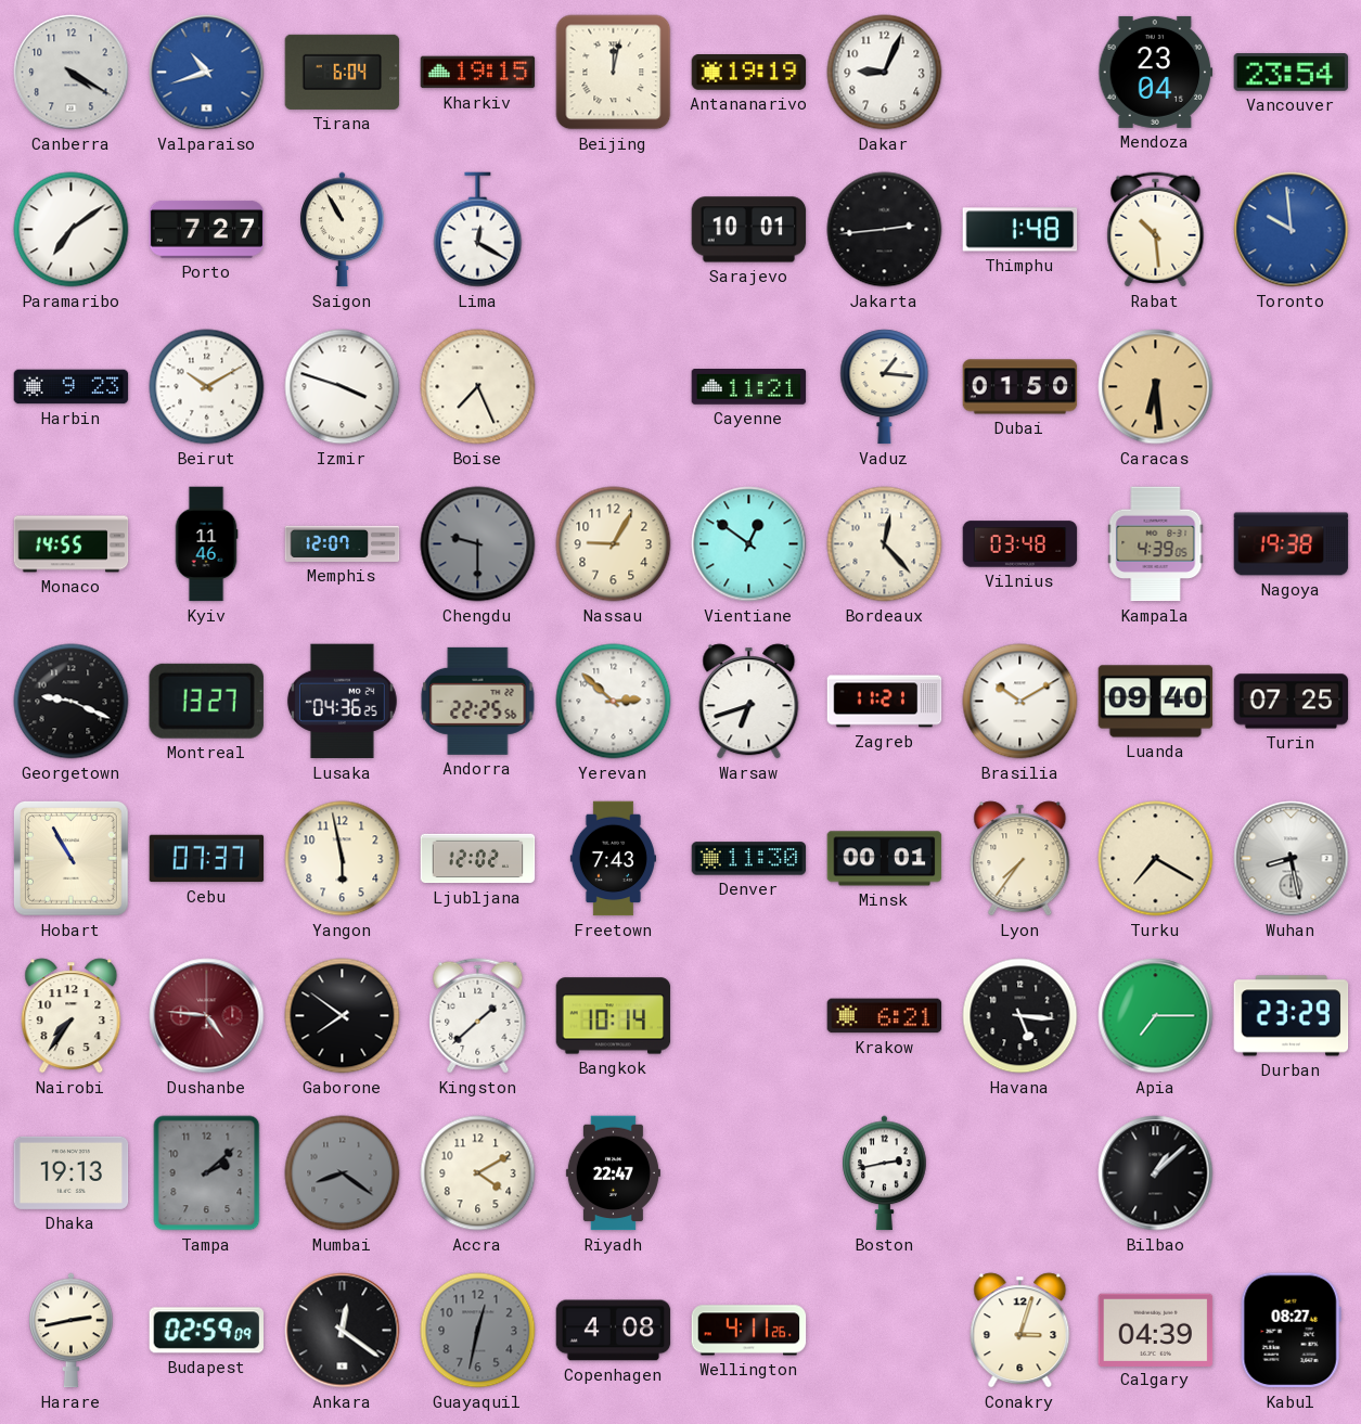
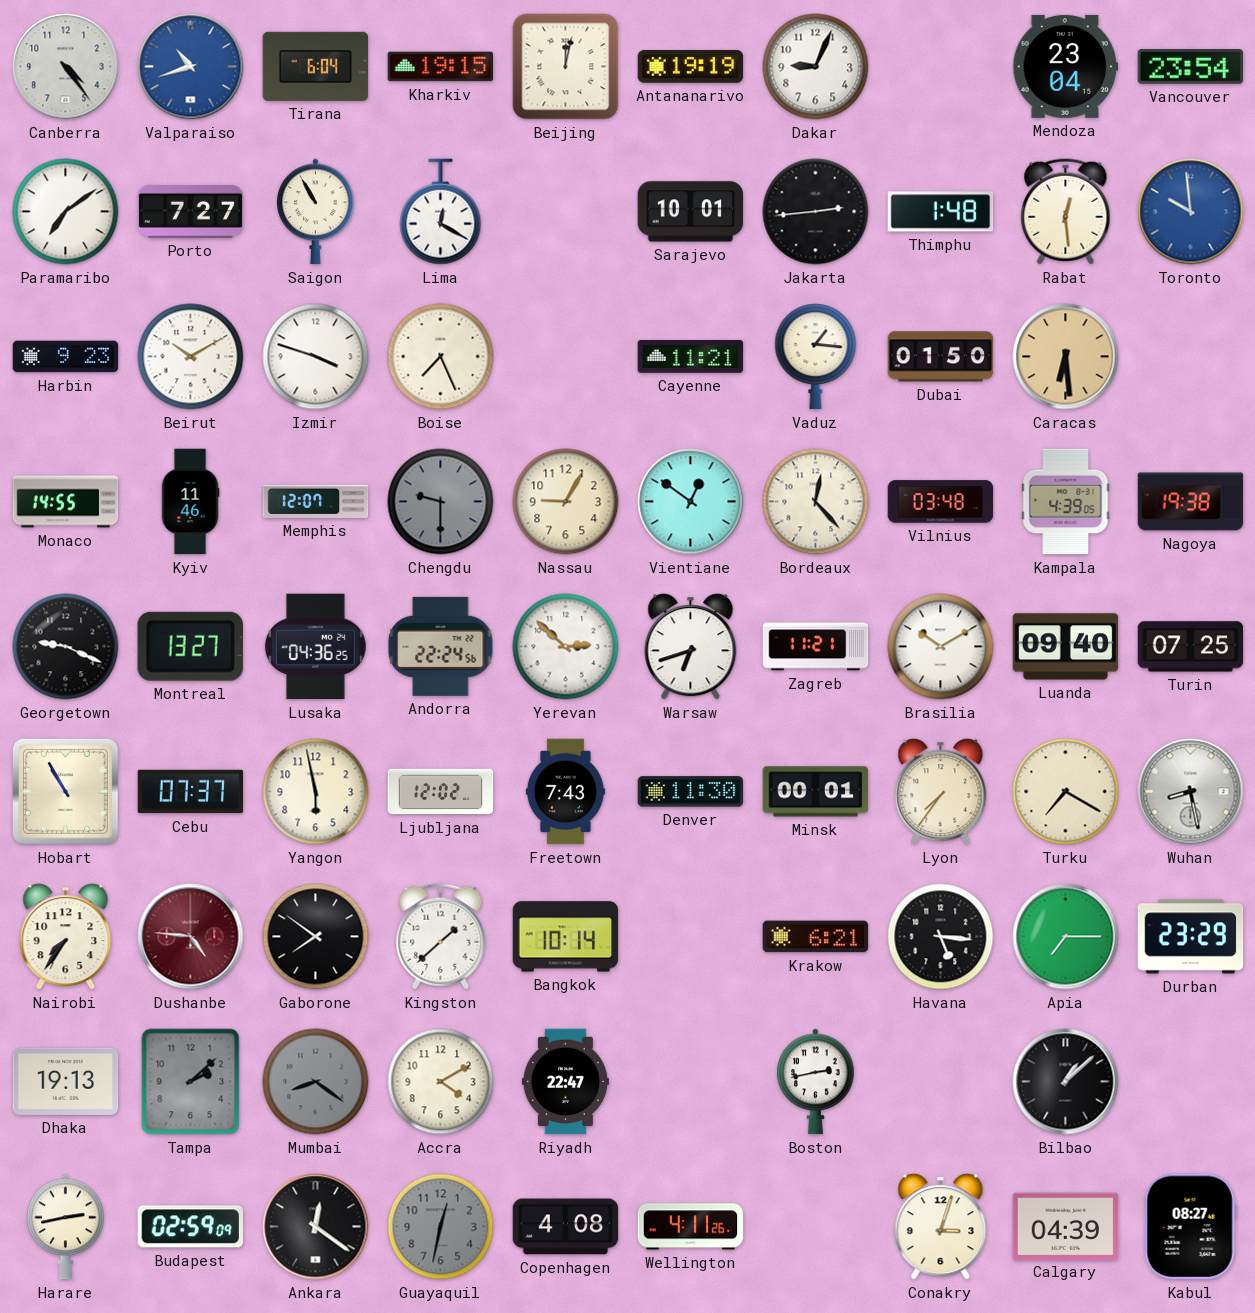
Canberra: 4:20 -> 4:24 (66, 67)
Rabat: 10:29 -> 12:29 (1066, 212)
Andorra: 22:25 -> 22:24 (441, 646)
